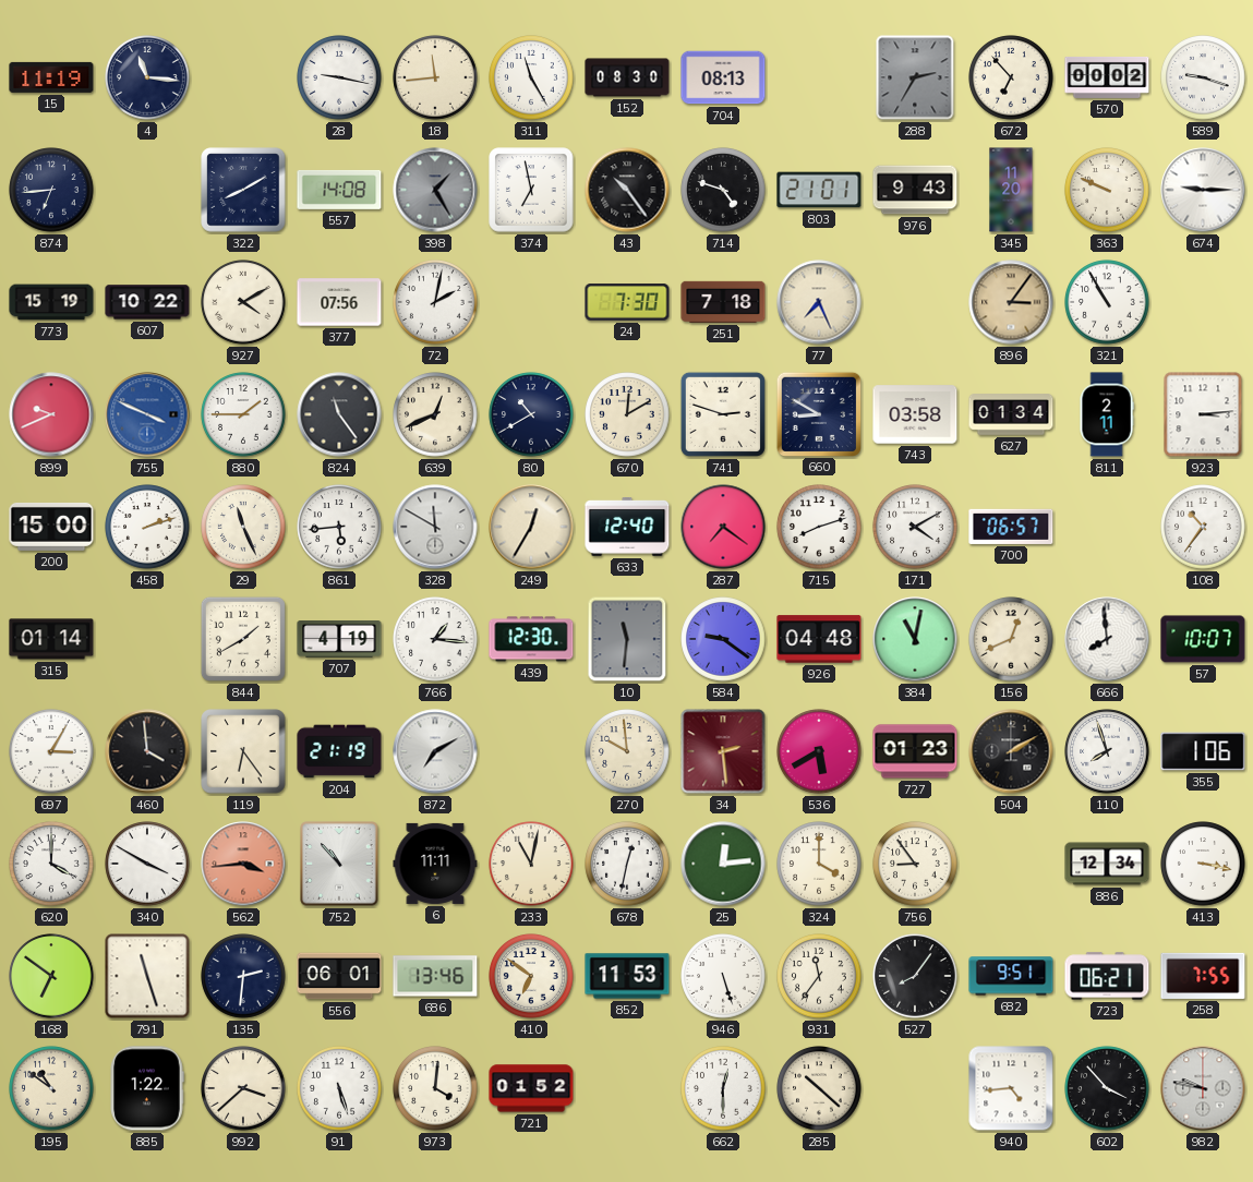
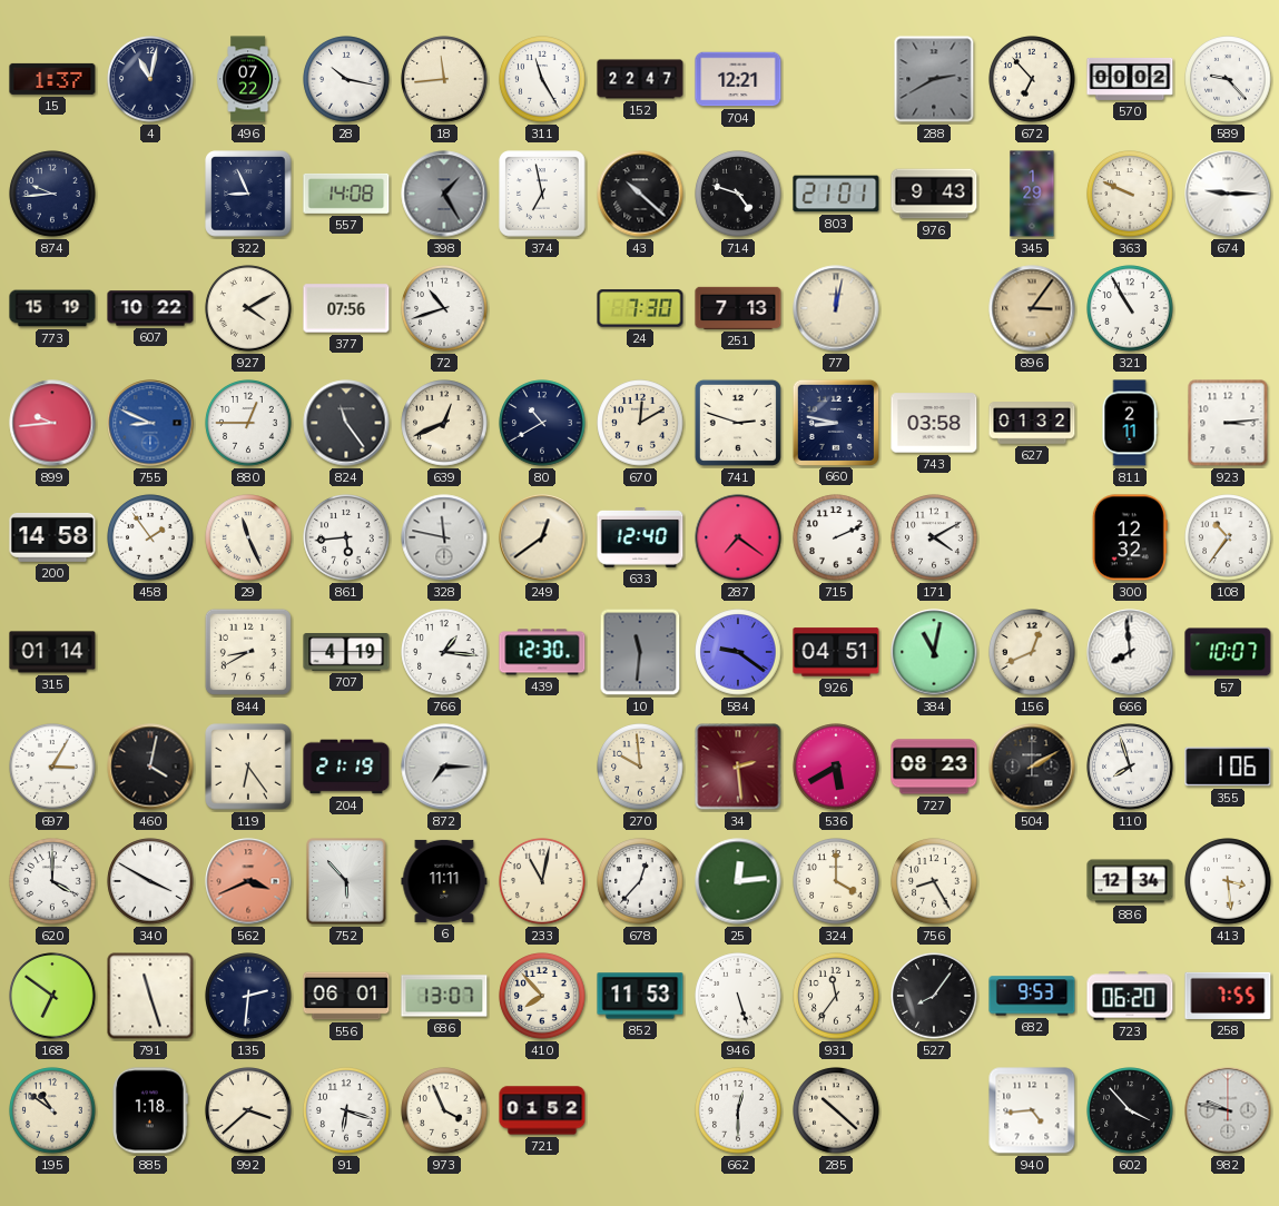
15: 11:19 -> 1:37 (52, 79)
4: 11:16 -> 11:02 (150, 79)
496: none -> 07:22 (248, 79)
28: 9:17 -> 10:17 (346, 79)
152: 08:30 -> 22:47 (640, 79)
704: 08:13 -> 12:21 (738, 79)
288: 2:35 -> 2:40 (934, 79)
589: 9:18 -> 9:23 (1228, 79)
874: 6:44 -> 9:44 (52, 194)
322: 8:10 -> 8:56 (248, 194)
43: 10:24 -> 10:22 (640, 194)
345: 11:20 -> 1:29 (1032, 194)
72: 2:02 -> 10:42 (444, 308)
251: 7:18 -> 7:13 (738, 308)
77: 7:26 -> 12:02 (836, 308)
899: 9:41 -> 9:44 (52, 423)
755: 3:49 -> 8:49 (150, 423)
880: 1:45 -> 12:45 (248, 423)
660: 8:50 -> 8:47 (835, 422)
627: 01:34 -> 01:32 (1032, 423)
200: 15:00 -> 14:58 (52, 537)
458: 2:12 -> 1:54 (150, 537)
328: 11:50 -> 11:47 (444, 537)
249: 12:35 -> 12:39 (542, 537)
715: 8:12 -> 2:11 (836, 537)
700: 06:57 -> none (1011, 527)
300: none -> 12:32 (1130, 537)
844: 1:40 -> 8:40 (248, 652)
926: 04:48 -> 04:51 (836, 652)
460: 3:59 -> 4:02 (150, 767)
872: 7:10 -> 7:15 (444, 767)
727: 01:23 -> 08:23 (934, 767)
562: 3:44 -> 3:41 (248, 881)
752: 10:53 -> 5:53 (346, 881)
678: 12:32 -> 12:37 (640, 881)
756: 8:54 -> 8:25 (934, 881)
413: 3:17 -> 3:29 (1228, 881)
686: 13:46 -> 13:07 (444, 996)
410: 6:51 -> 7:53 (542, 996)
682: 9:51 -> 9:53 (1032, 996)
723: 06:21 -> 06:20 (1130, 996)
885: 1:22 -> 1:18 (150, 1110)
91: 5:27 -> 6:18 (346, 1110)
973: 4:01 -> 3:56 (444, 1110)
